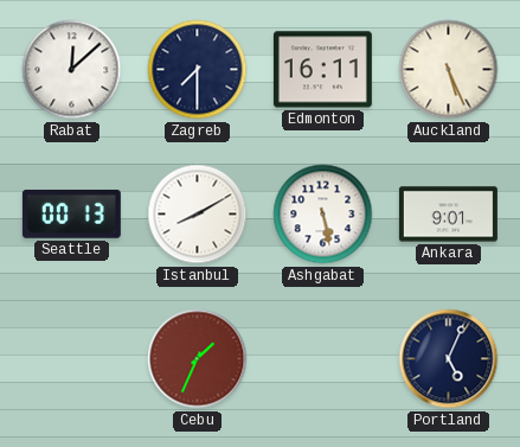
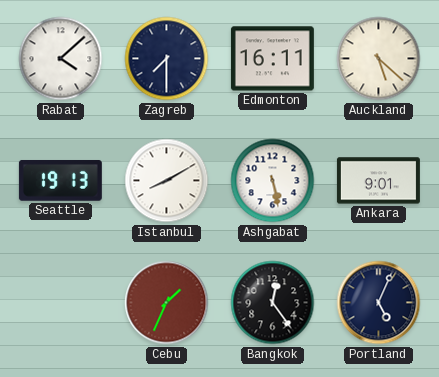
Rabat: 12:08 -> 4:08 (61, 59)
Auckland: 5:26 -> 5:22 (379, 59)
Seattle: 00:13 -> 19:13 (60, 180)
Bangkok: none -> 12:24 (273, 303)
